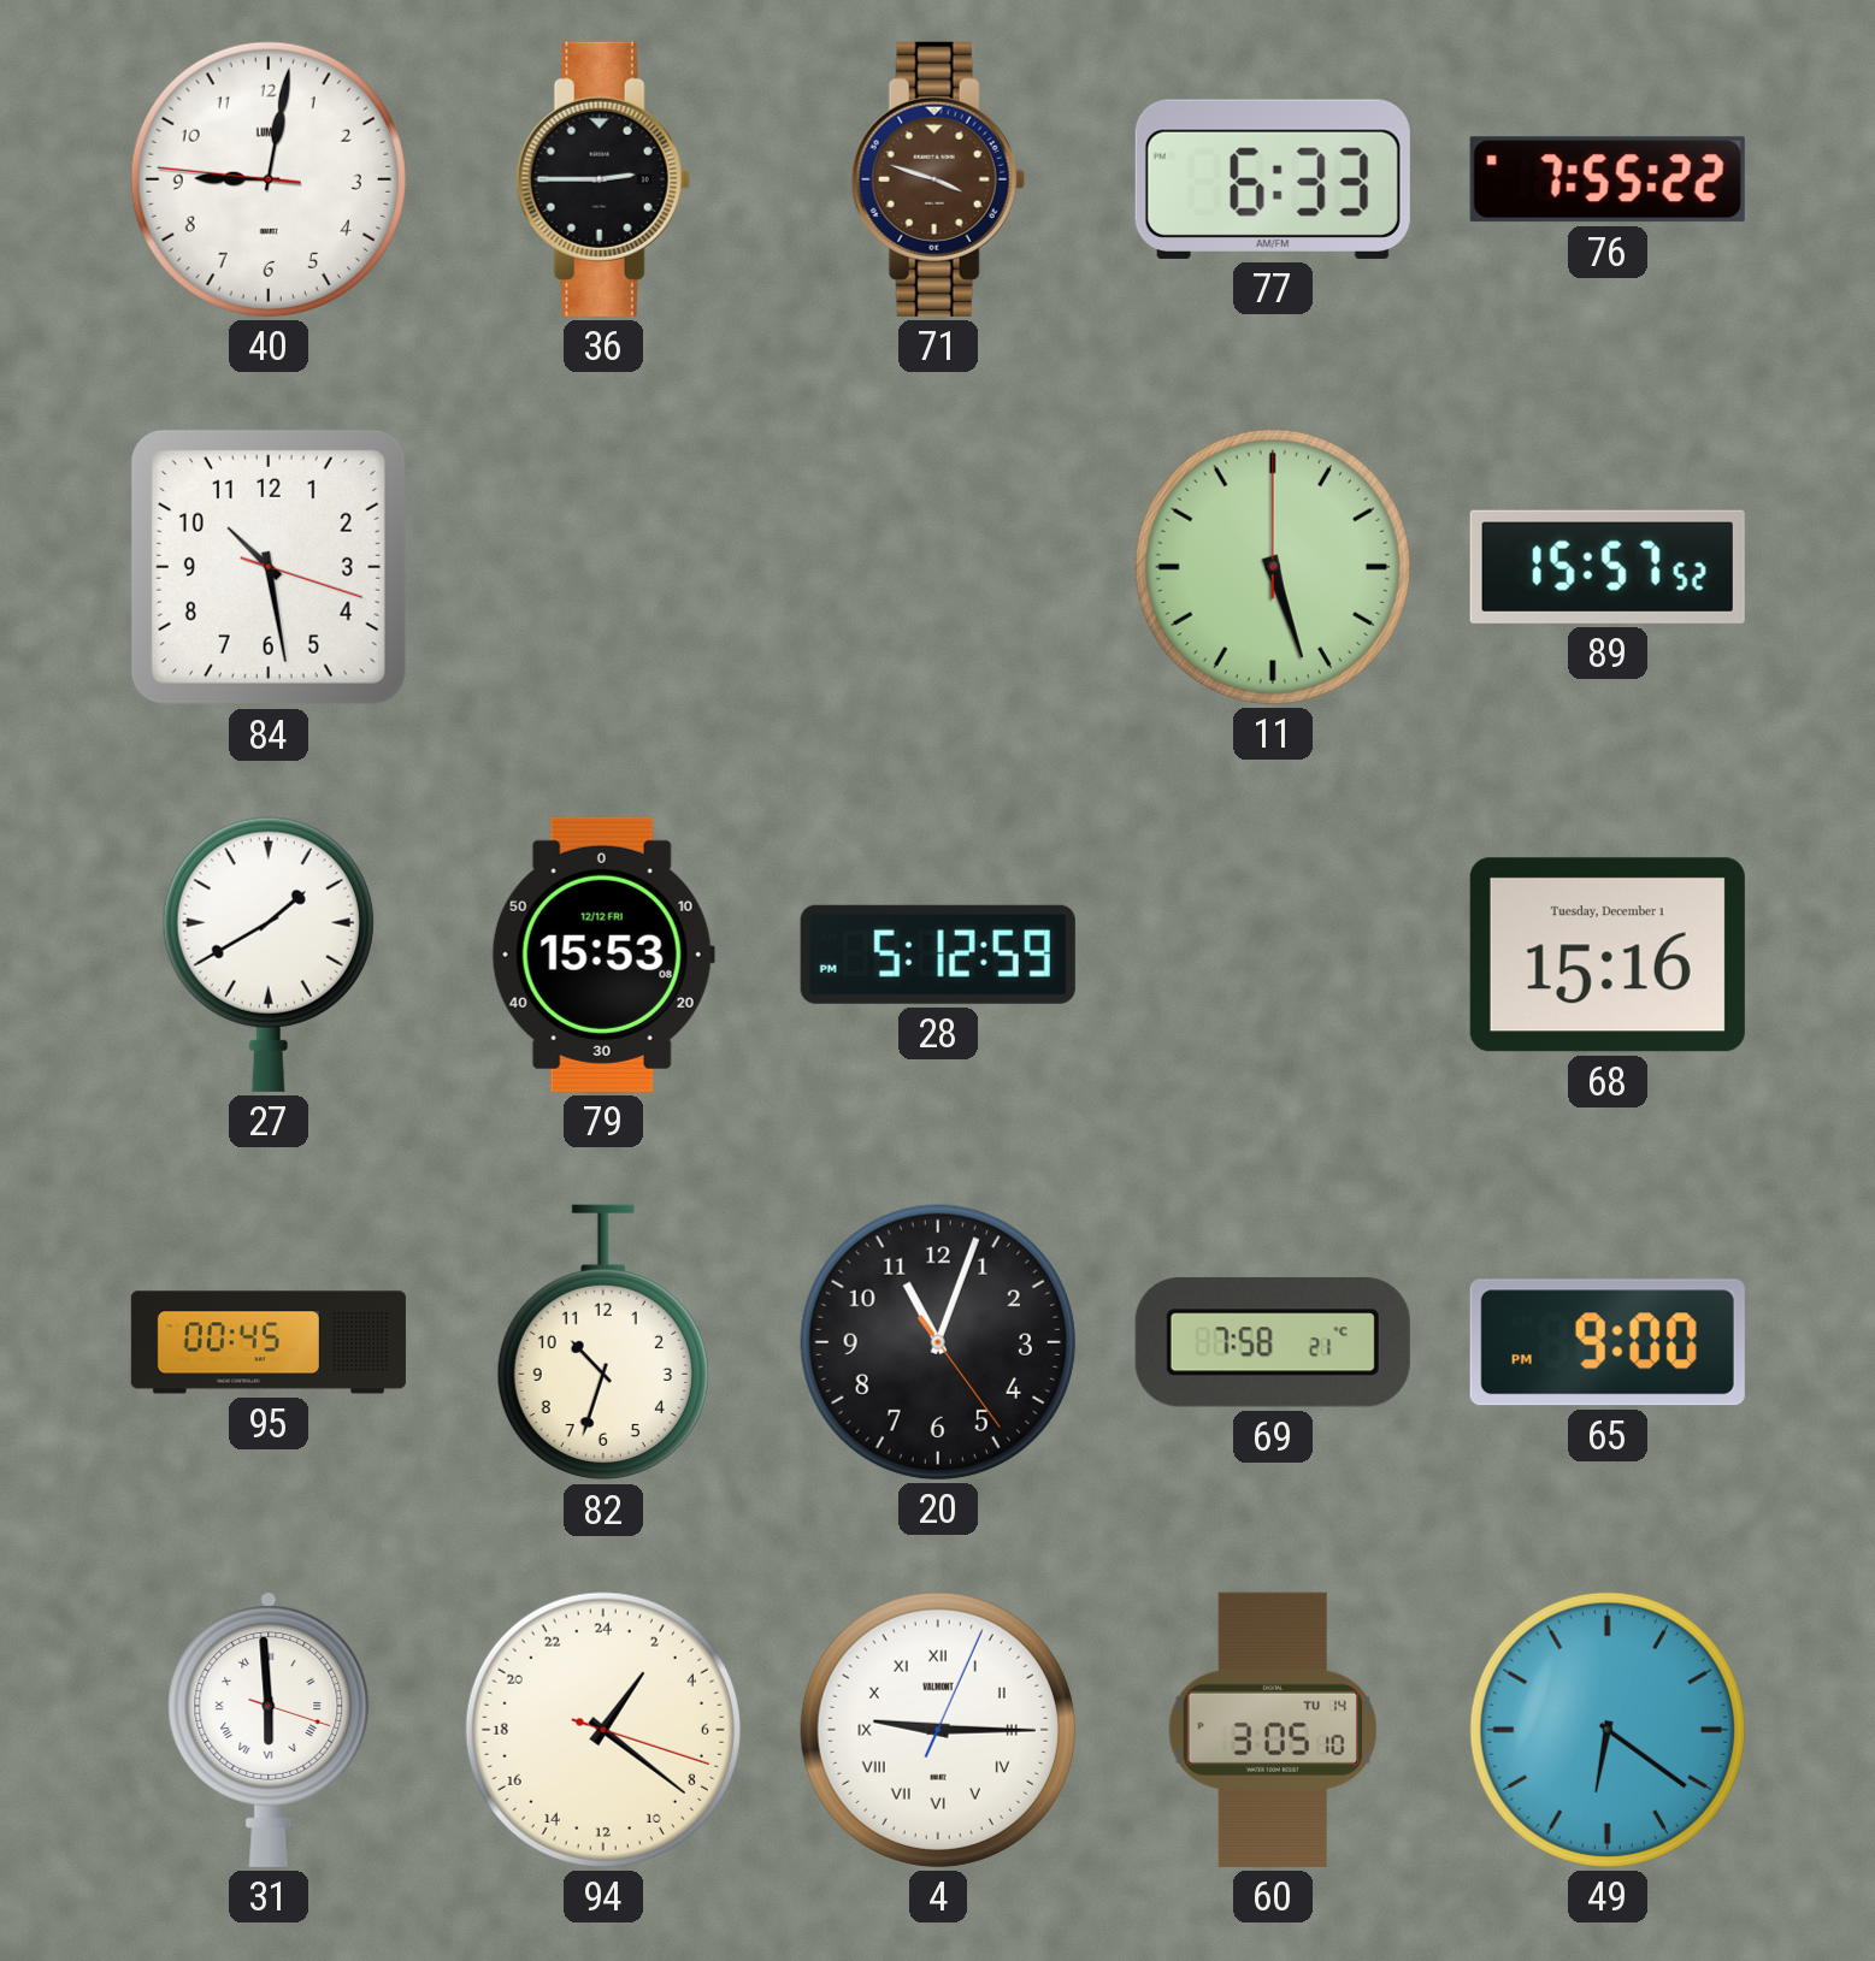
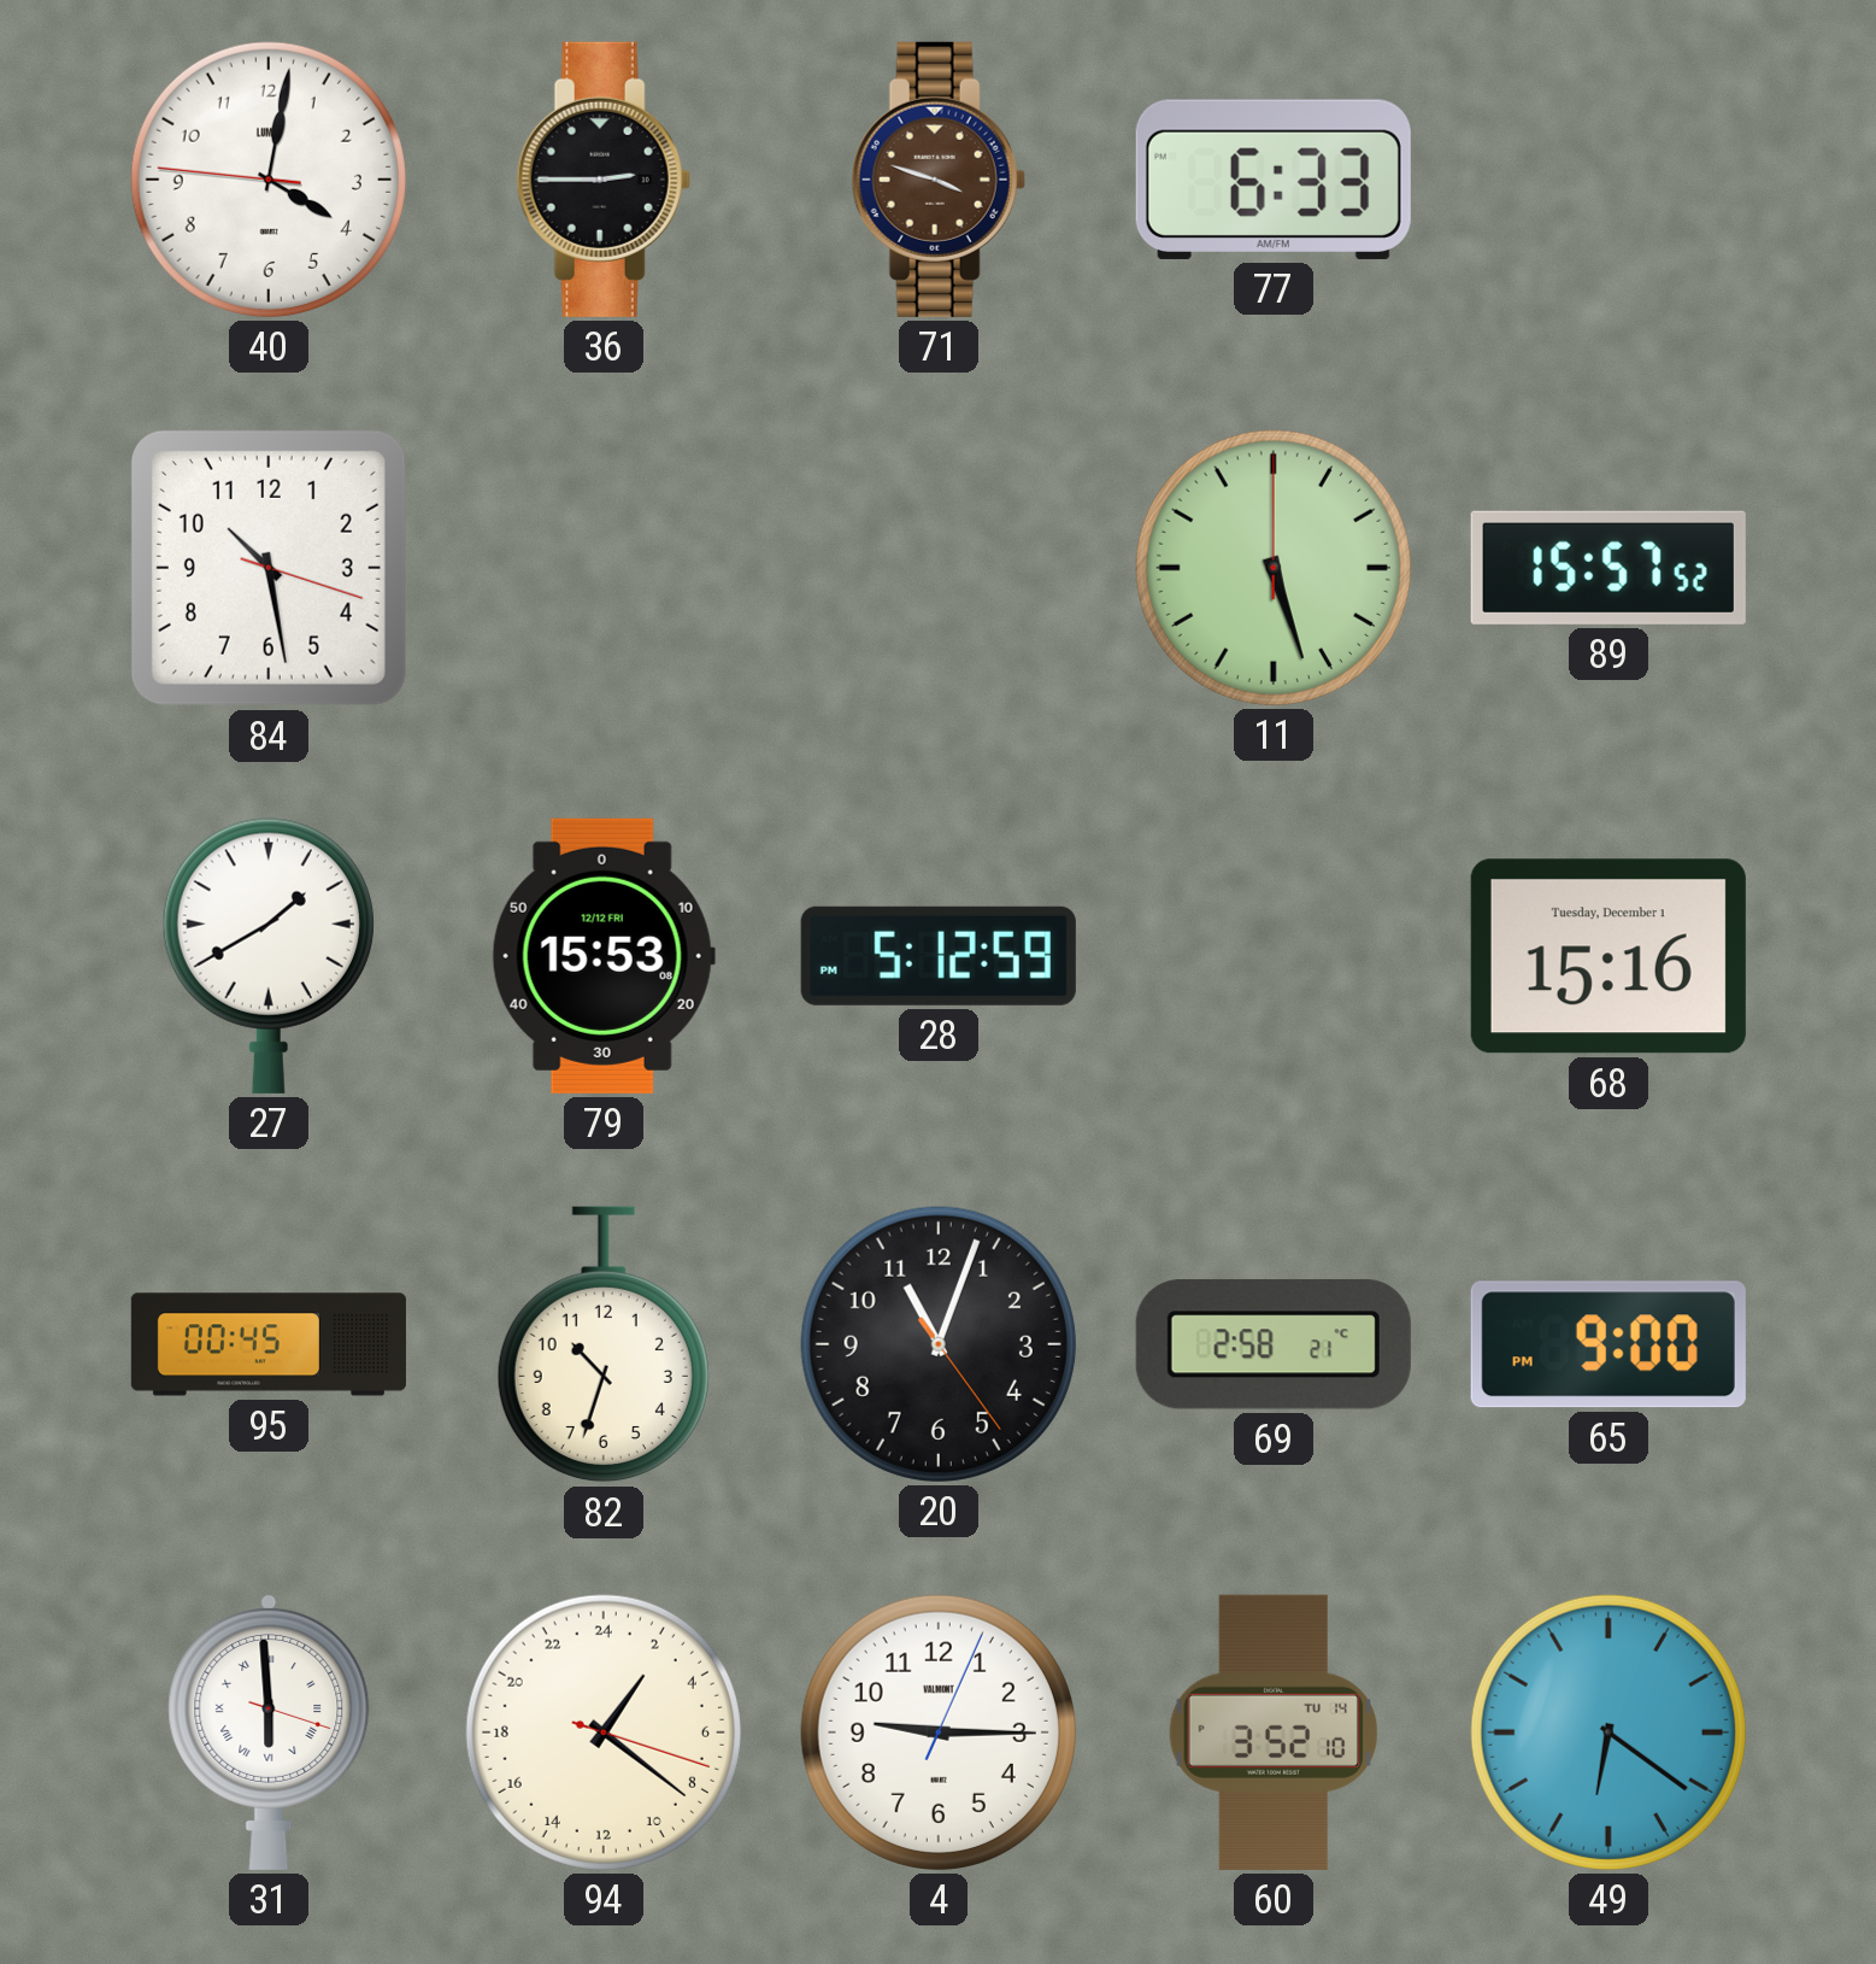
40: 9:01 -> 4:01 (269, 180)
76: 7:55 -> none (1608, 179)
69: 7:58 -> 2:58 (1274, 1344)
4 numerals: Roman -> Arabic (939, 1733)
60: 3:05 -> 3:52 (1274, 1733)
